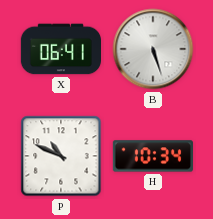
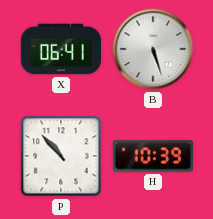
P: 10:49 -> 10:53 (61, 156)
H: 10:34 -> 10:39 (153, 156)
